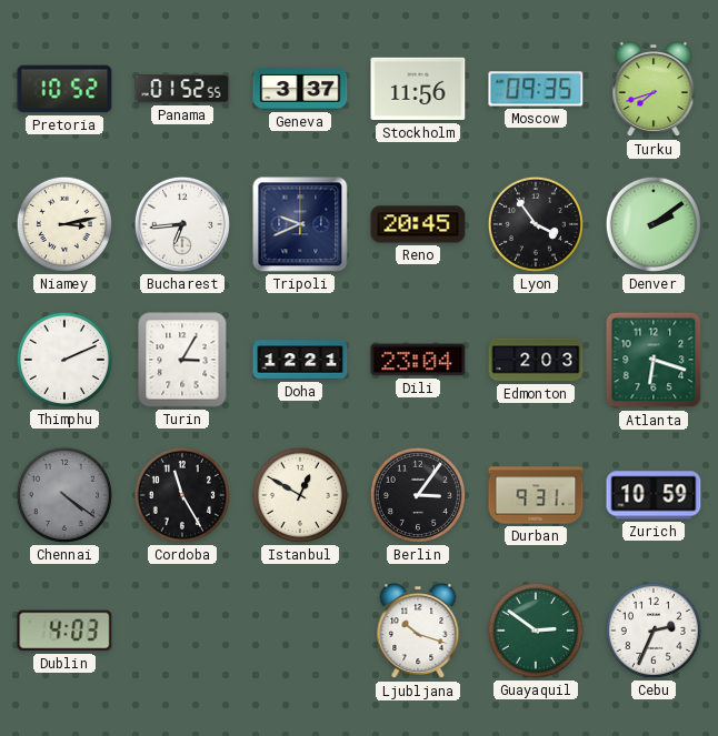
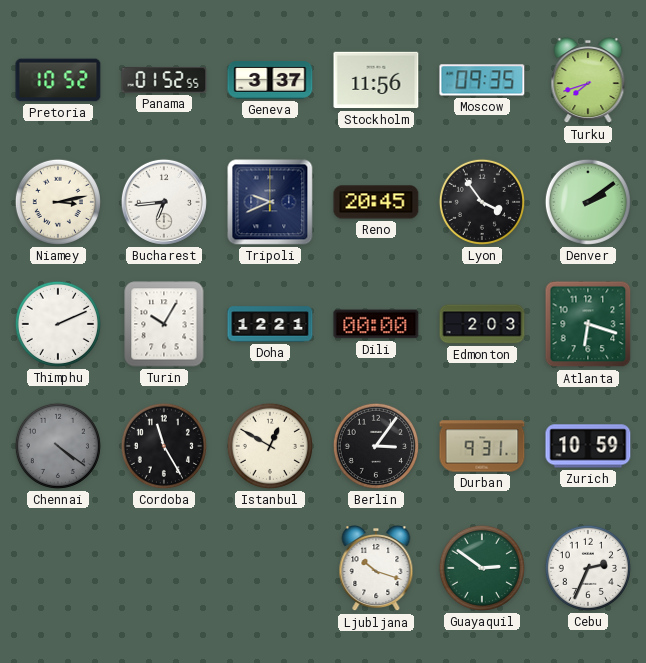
Turin: 3:05 -> 10:05 (164, 324)
Dili: 23:04 -> 00:00 (376, 324)
Dublin: 4:03 -> none (64, 631)
